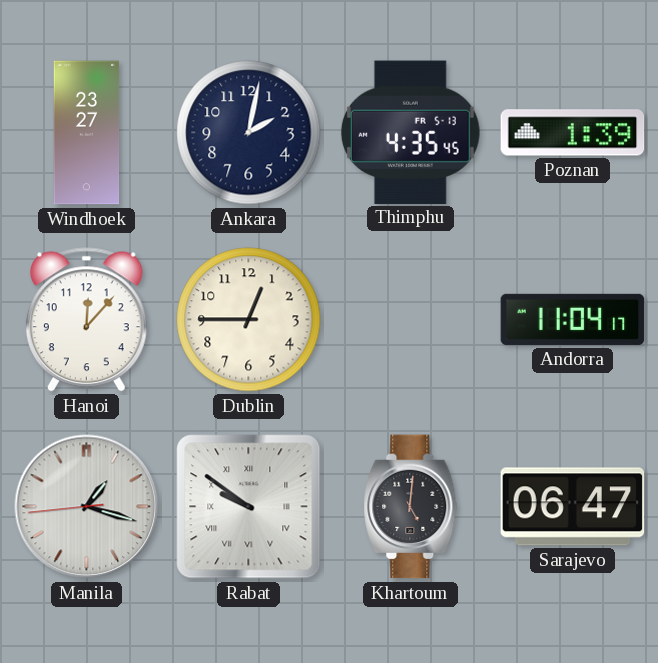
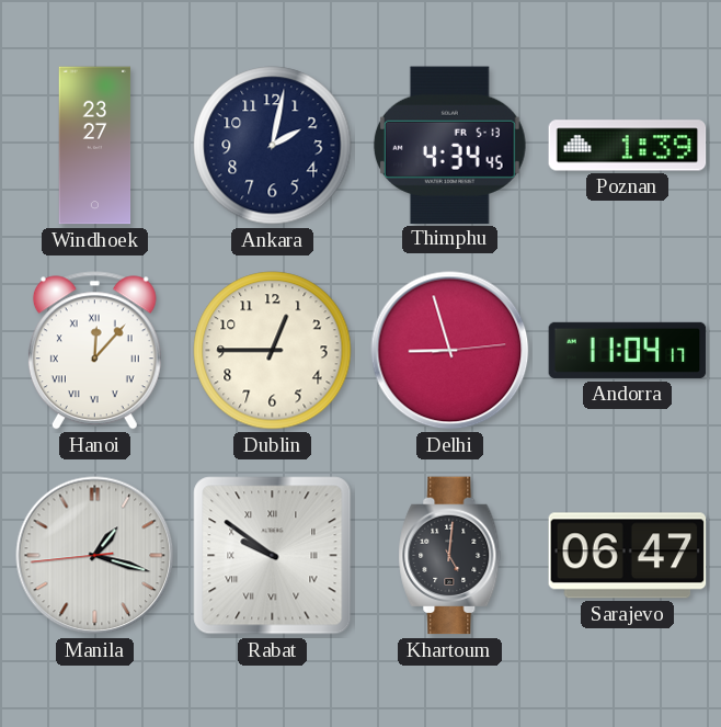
Thimphu: 4:35 -> 4:34 (449, 145)
Hanoi numerals: Arabic -> Roman (94, 351)
Delhi: none -> 8:57 (450, 351)
